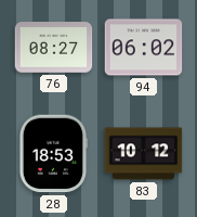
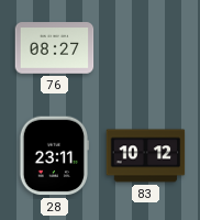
94: 06:02 -> none (144, 48)
28: 18:53 -> 23:11 (54, 156)
